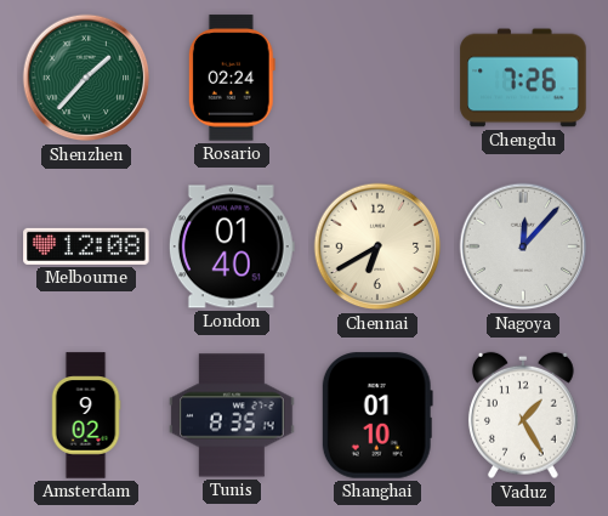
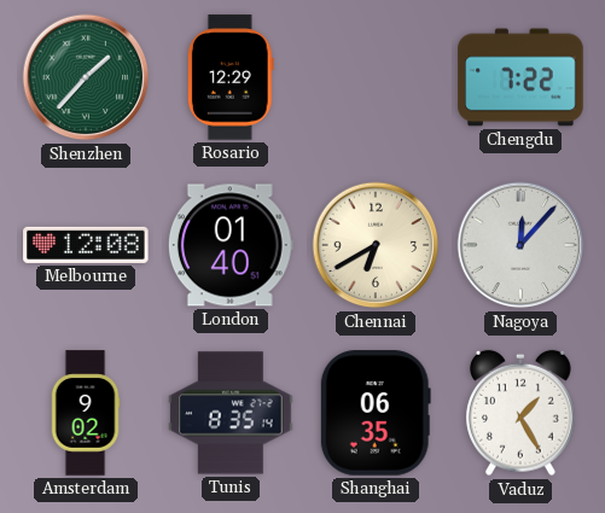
Rosario: 02:24 -> 12:29 (231, 77)
Chengdu: 7:26 -> 7:22 (520, 77)
Shanghai: 01:10 -> 06:35 (376, 413)
